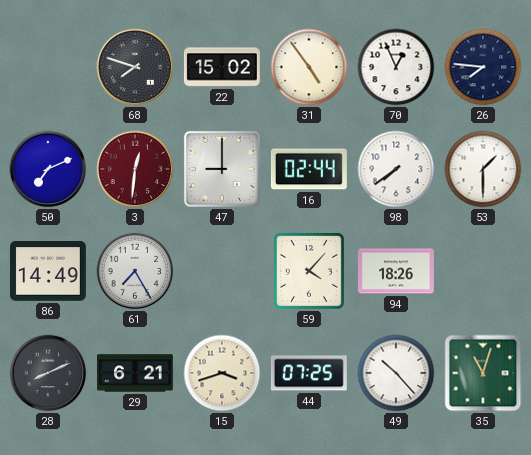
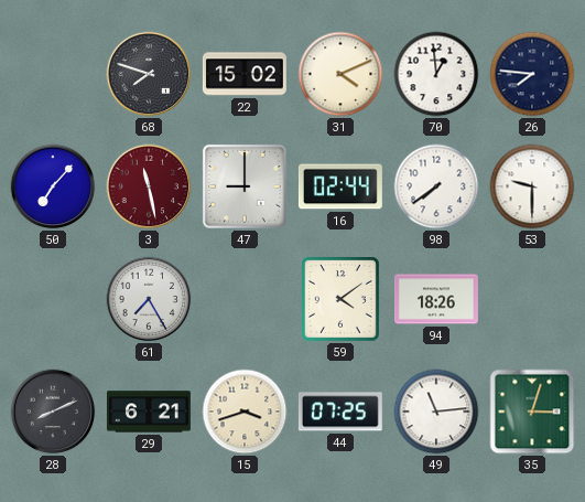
31: 4:54 -> 4:11 (340, 74)
70: 12:56 -> 12:59 (436, 74)
50: 7:11 -> 7:07 (53, 186)
3: 12:31 -> 11:28 (149, 186)
53: 1:30 -> 9:30 (532, 186)
86: 14:49 -> none (48, 271)
59: 4:07 -> 4:09 (340, 299)
49: 10:23 -> 11:14 (436, 412)
35: 11:03 -> 3:03 (532, 412)
